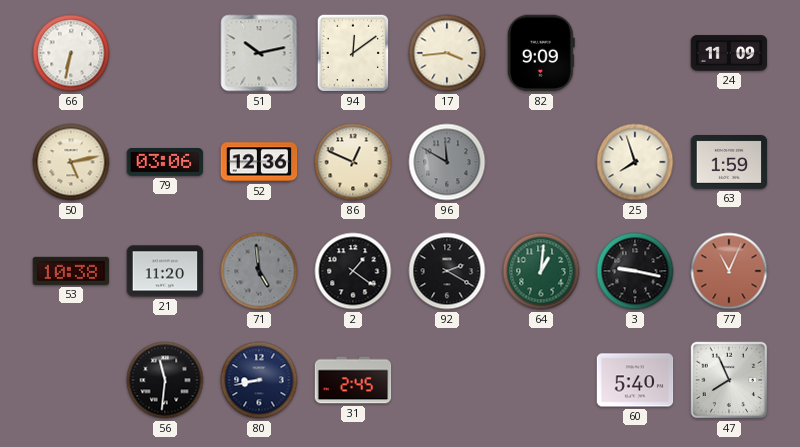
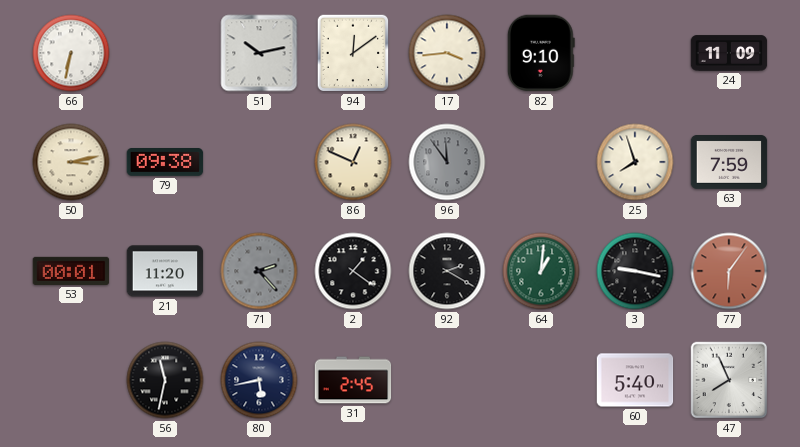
82: 9:09 -> 9:10 (541, 53)
50: 5:13 -> 3:13 (71, 162)
79: 03:06 -> 09:38 (165, 163)
52: 12:36 -> none (259, 162)
96: 11:50 -> 11:54 (447, 162)
63: 1:59 -> 7:59 (729, 163)
53: 10:38 -> 00:01 (71, 271)
71: 4:59 -> 2:23 (259, 271)
77: 11:04 -> 6:06 (729, 271)
56: 11:31 -> 11:32 (165, 380)
80: 8:43 -> 5:43 (259, 380)
